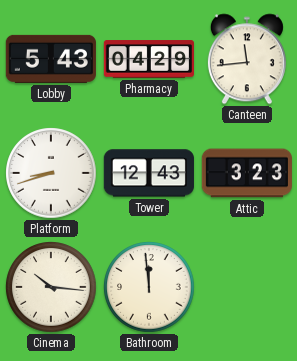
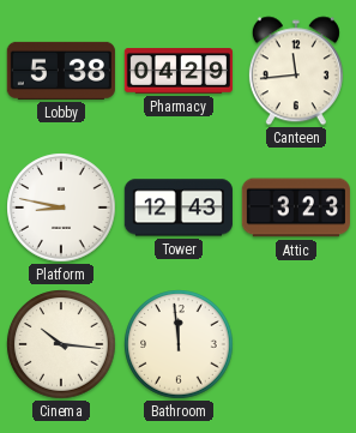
Lobby: 5:43 -> 5:38 (61, 71)
Platform: 8:42 -> 8:47 (61, 208)
